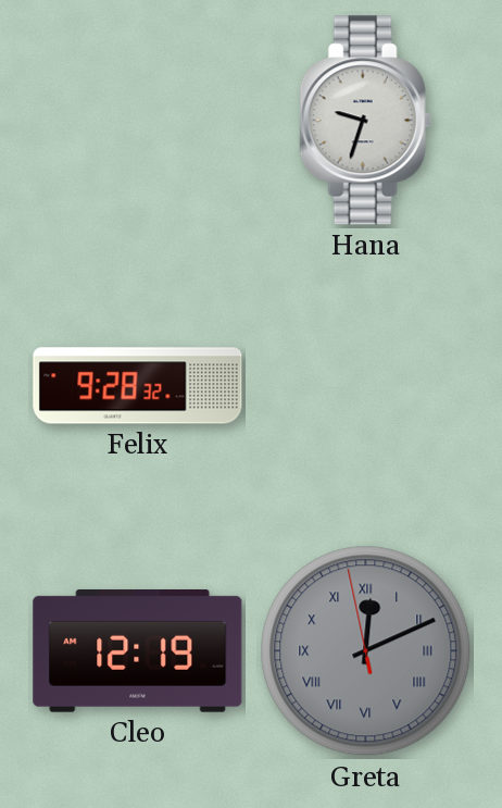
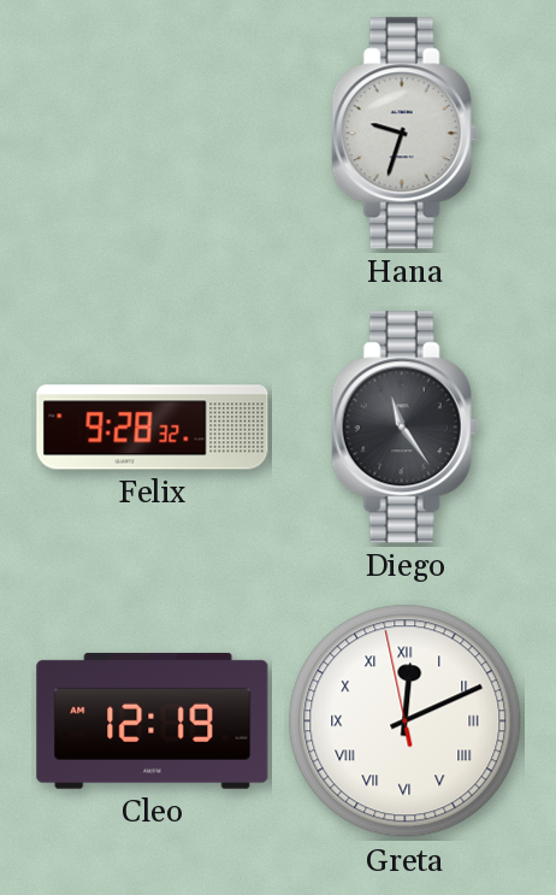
Diego: none -> 11:24 (404, 428)
Greta dial: grey -> white (406, 722)
